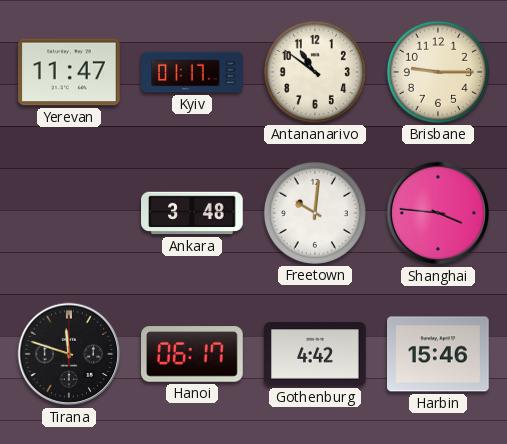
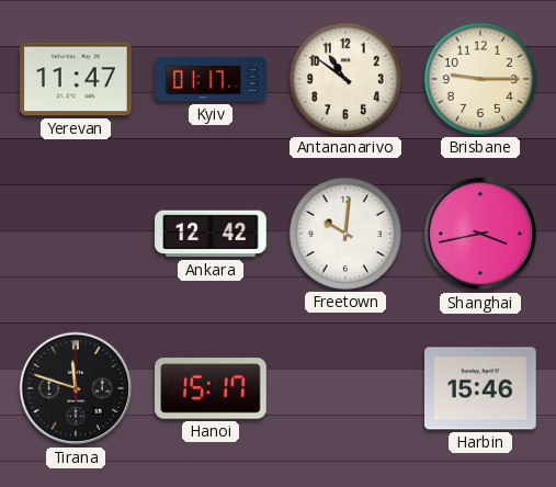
Ankara: 3:48 -> 12:42 (211, 234)
Shanghai: 3:46 -> 3:43 (480, 234)
Hanoi: 06:17 -> 15:17 (211, 388)
Gothenburg: 4:42 -> none (315, 354)
